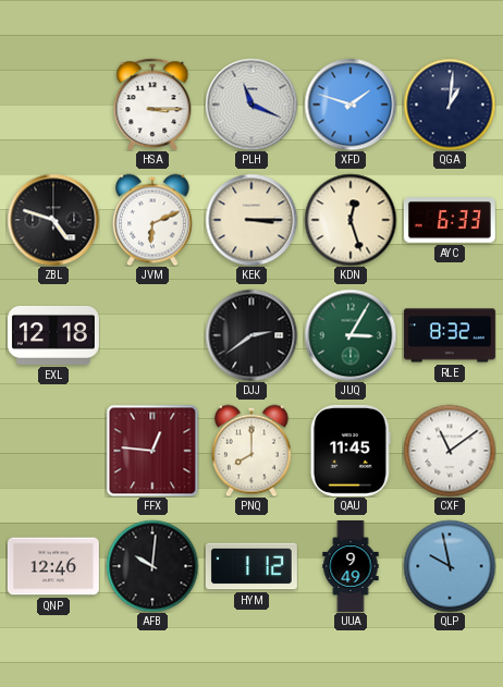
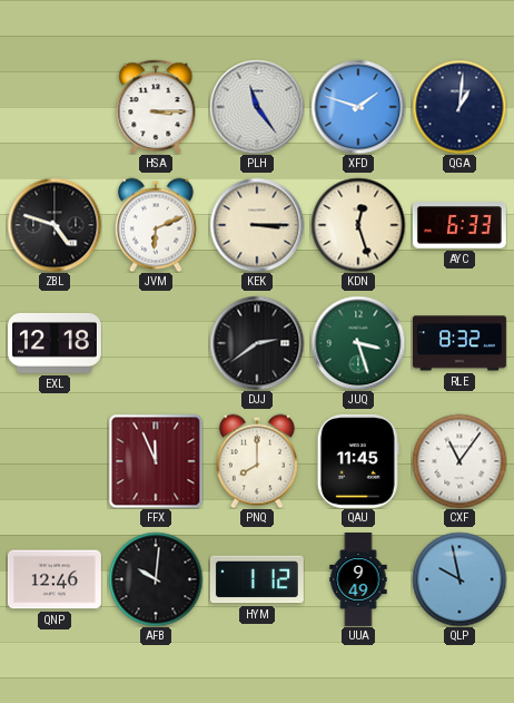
PLH: 11:19 -> 11:24 (257, 107)
JUQ: 3:05 -> 3:27 (358, 343)
FFX: 12:46 -> 11:56 (156, 461)
CXF: 11:09 -> 11:06 (459, 461)
